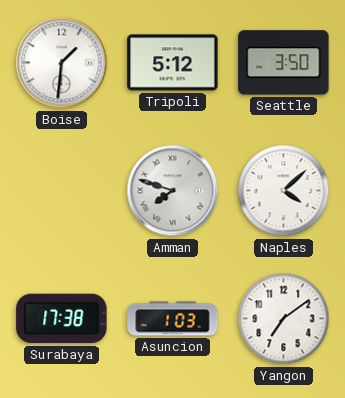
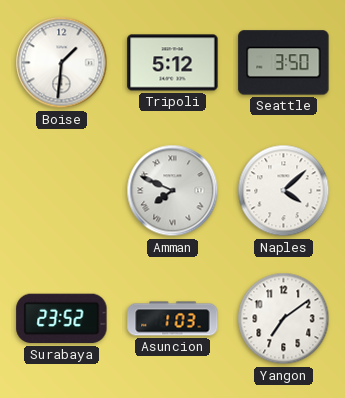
Amman: 7:48 -> 7:49 (173, 191)
Surabaya: 17:38 -> 23:52 (62, 319)
